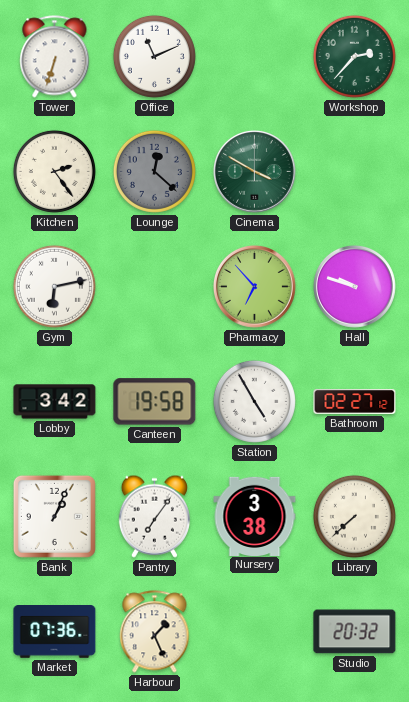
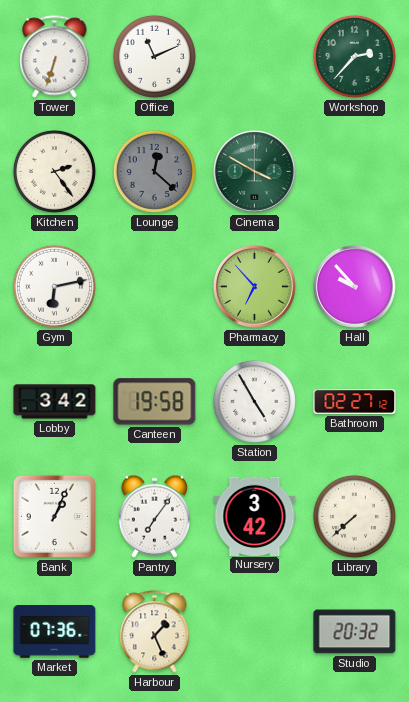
Hall: 9:48 -> 9:53 (354, 286)
Nursery: 3:38 -> 3:42 (255, 516)
